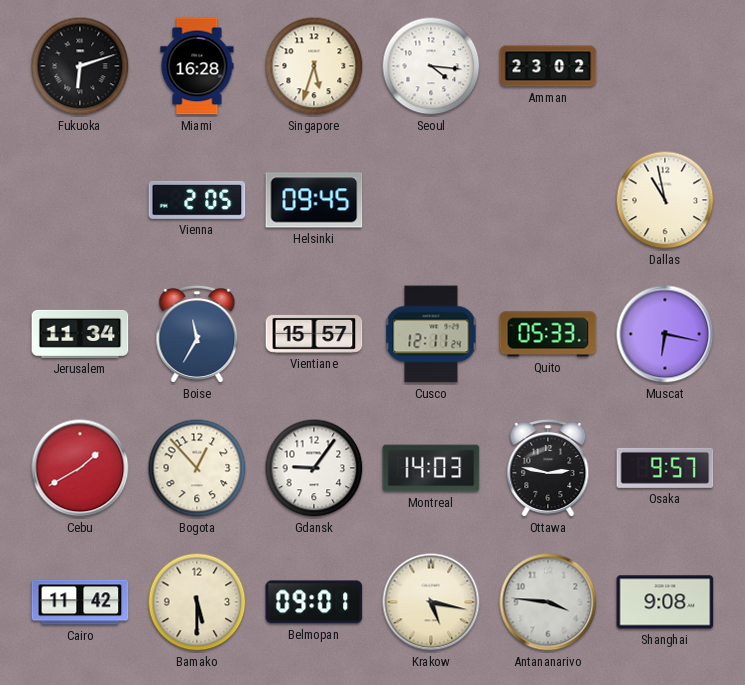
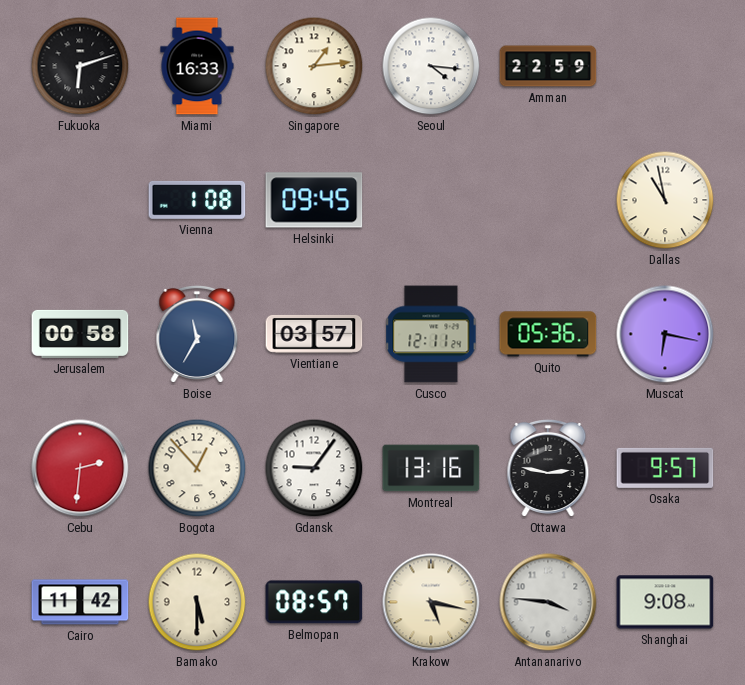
Miami: 16:28 -> 16:33 (197, 66)
Singapore: 5:33 -> 1:14 (314, 66)
Amman: 23:02 -> 22:59 (548, 66)
Vienna: 2:05 -> 1:08 (197, 200)
Jerusalem: 11:34 -> 00:58 (80, 334)
Vientiane: 15:57 -> 03:57 (314, 334)
Quito: 05:33 -> 05:36 (548, 334)
Cebu: 1:40 -> 2:31 (80, 468)
Montreal: 14:03 -> 13:16 (431, 468)
Belmopan: 09:01 -> 08:57 (314, 602)
